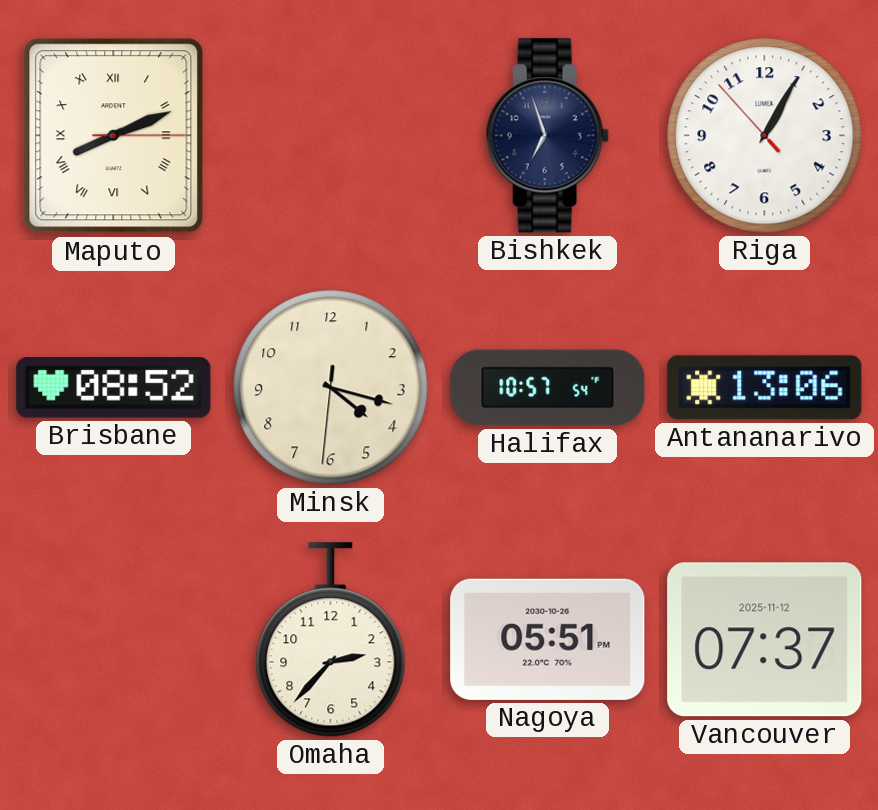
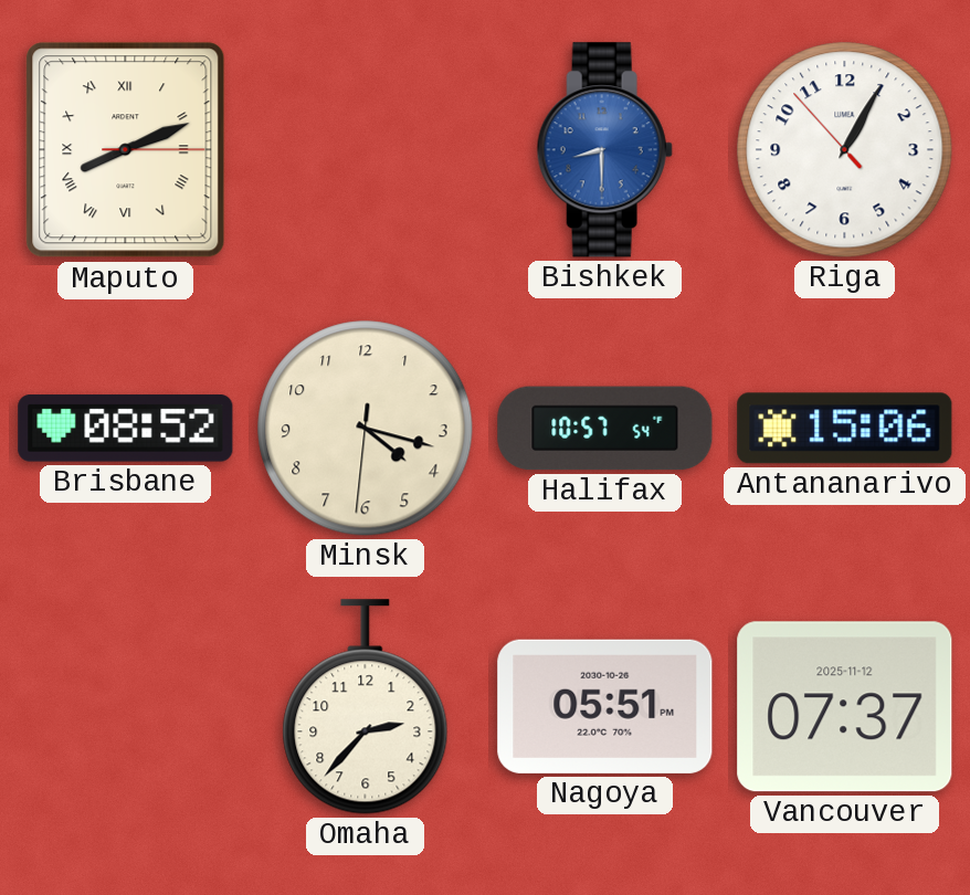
Bishkek: 6:57 -> 8:30 (604, 150)
Bishkek dial: navy -> blue (604, 150)
Antananarivo: 13:06 -> 15:06 (845, 429)
